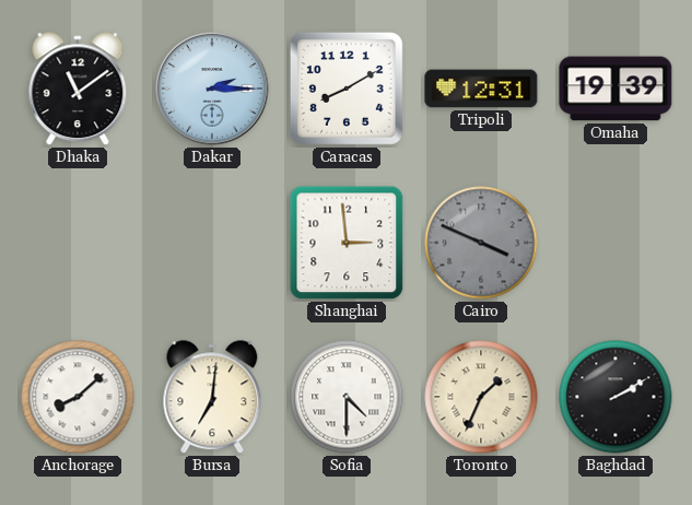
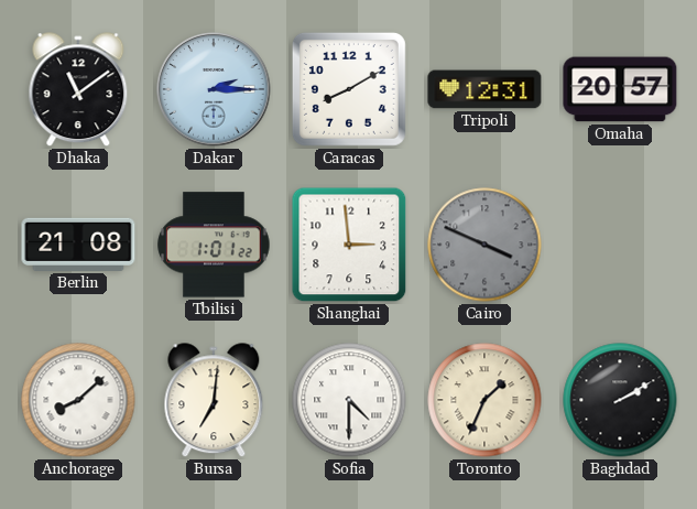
Omaha: 19:39 -> 20:57 (620, 89)
Berlin: none -> 21:08 (78, 245)
Tbilisi: none -> 1:01 (214, 245)
